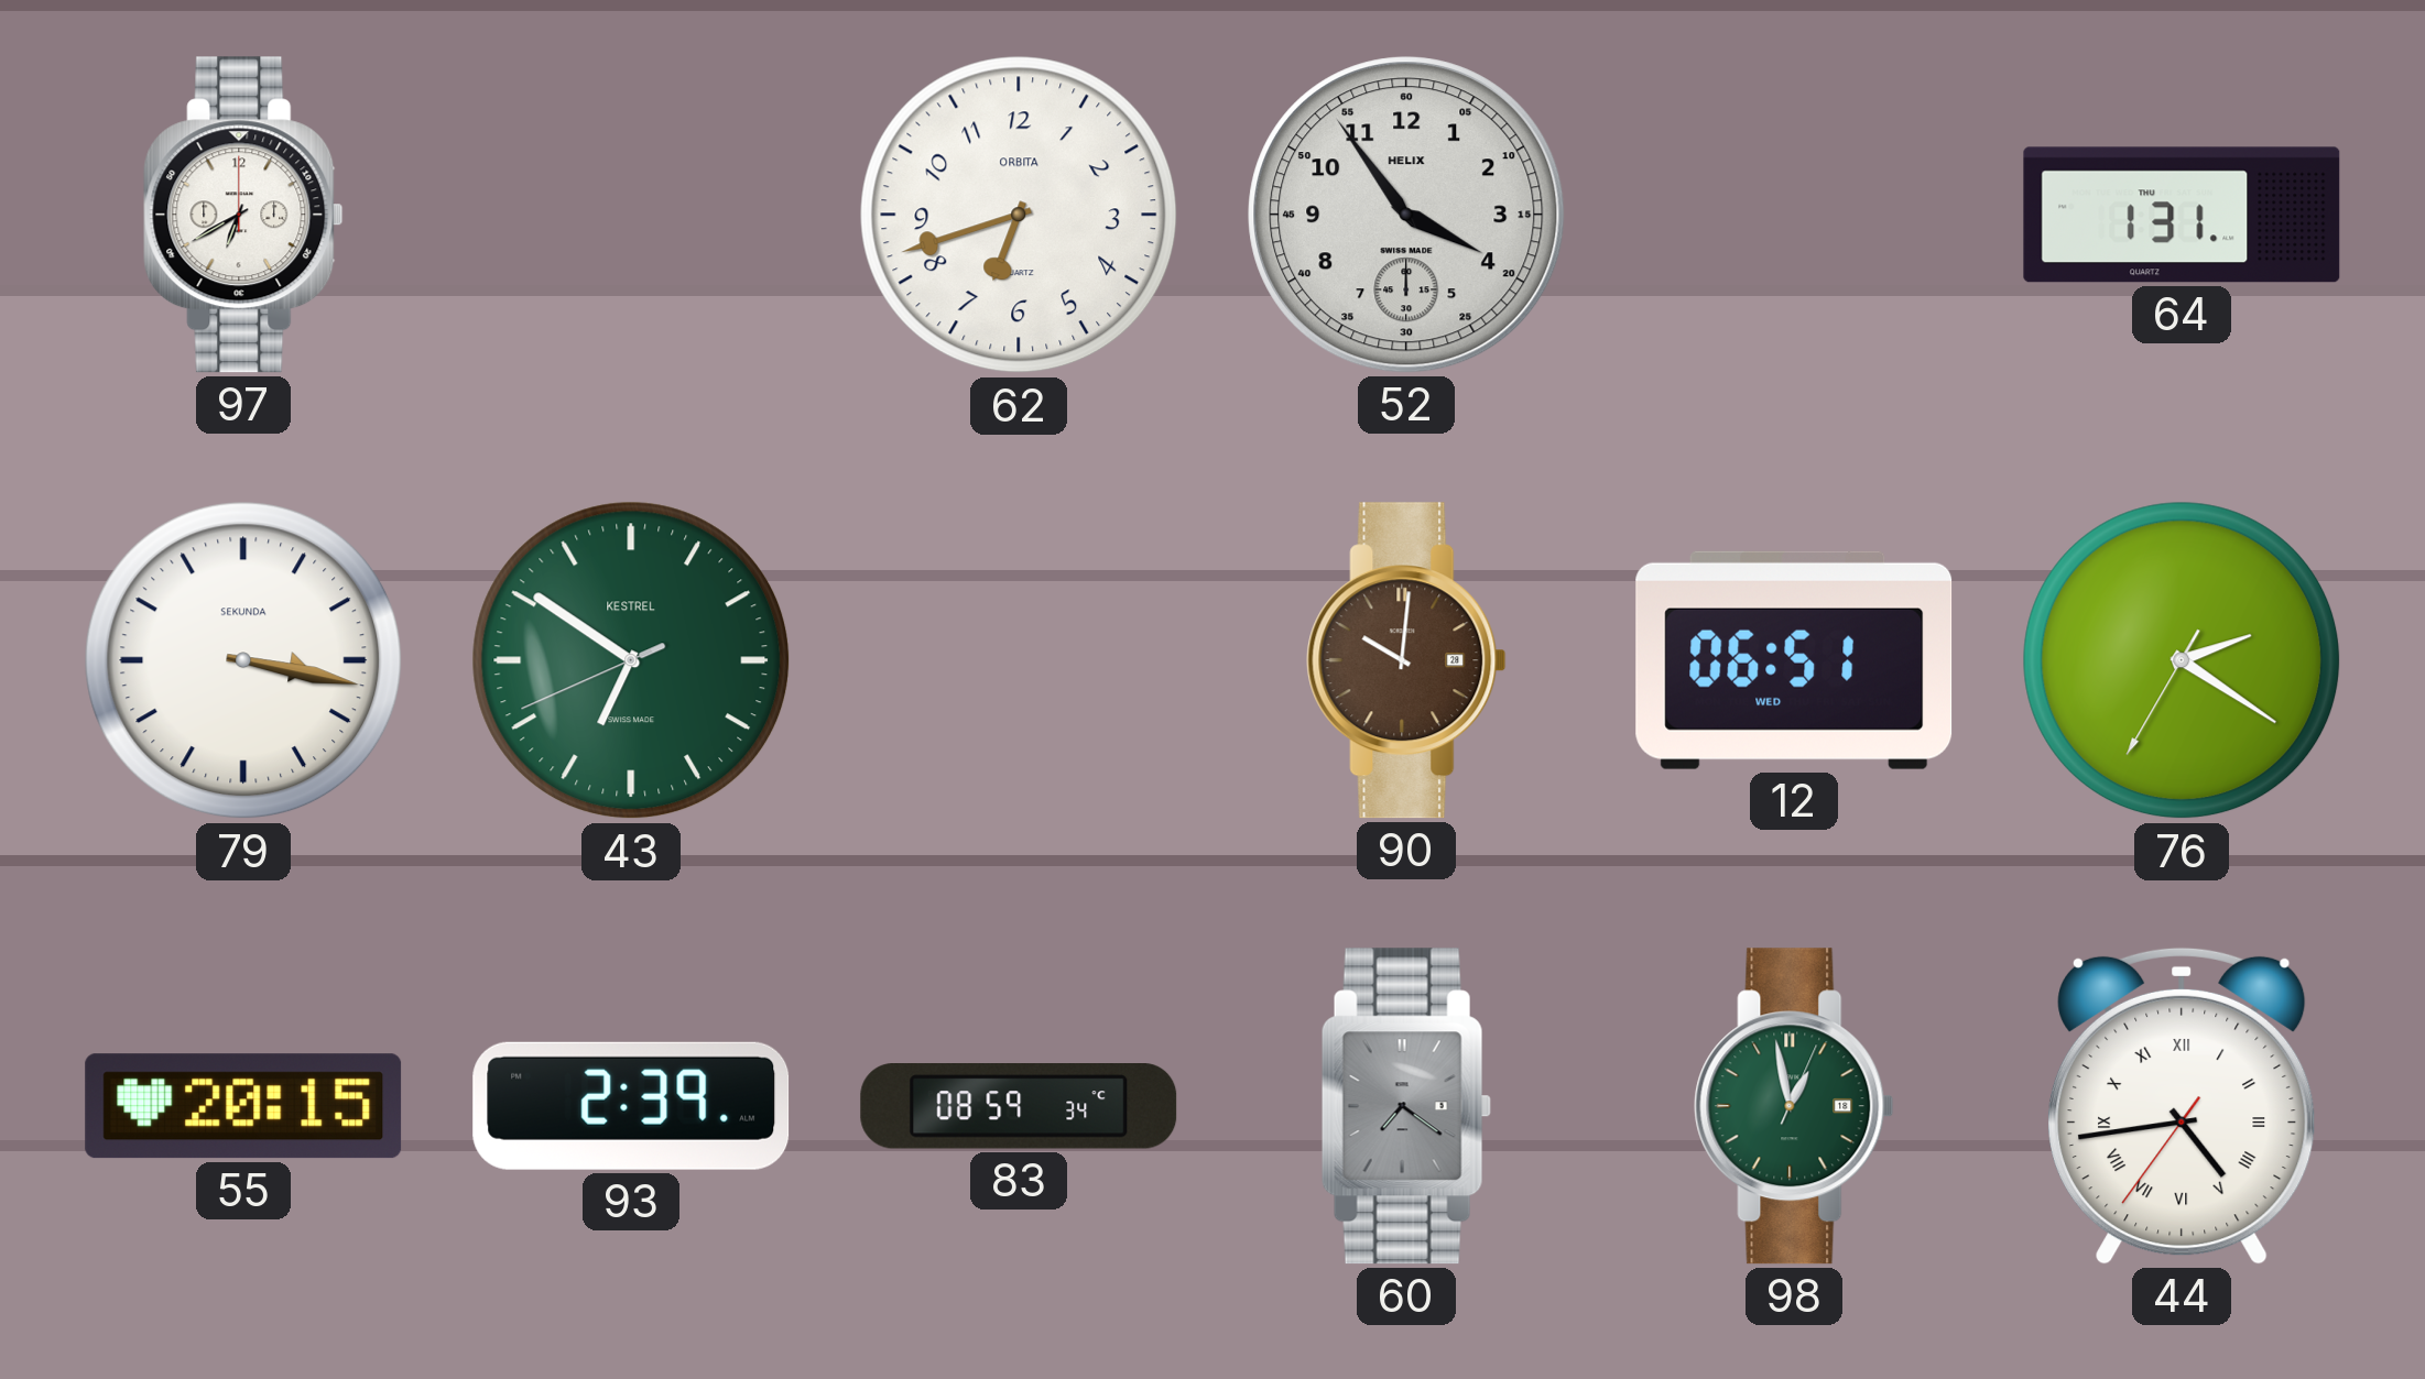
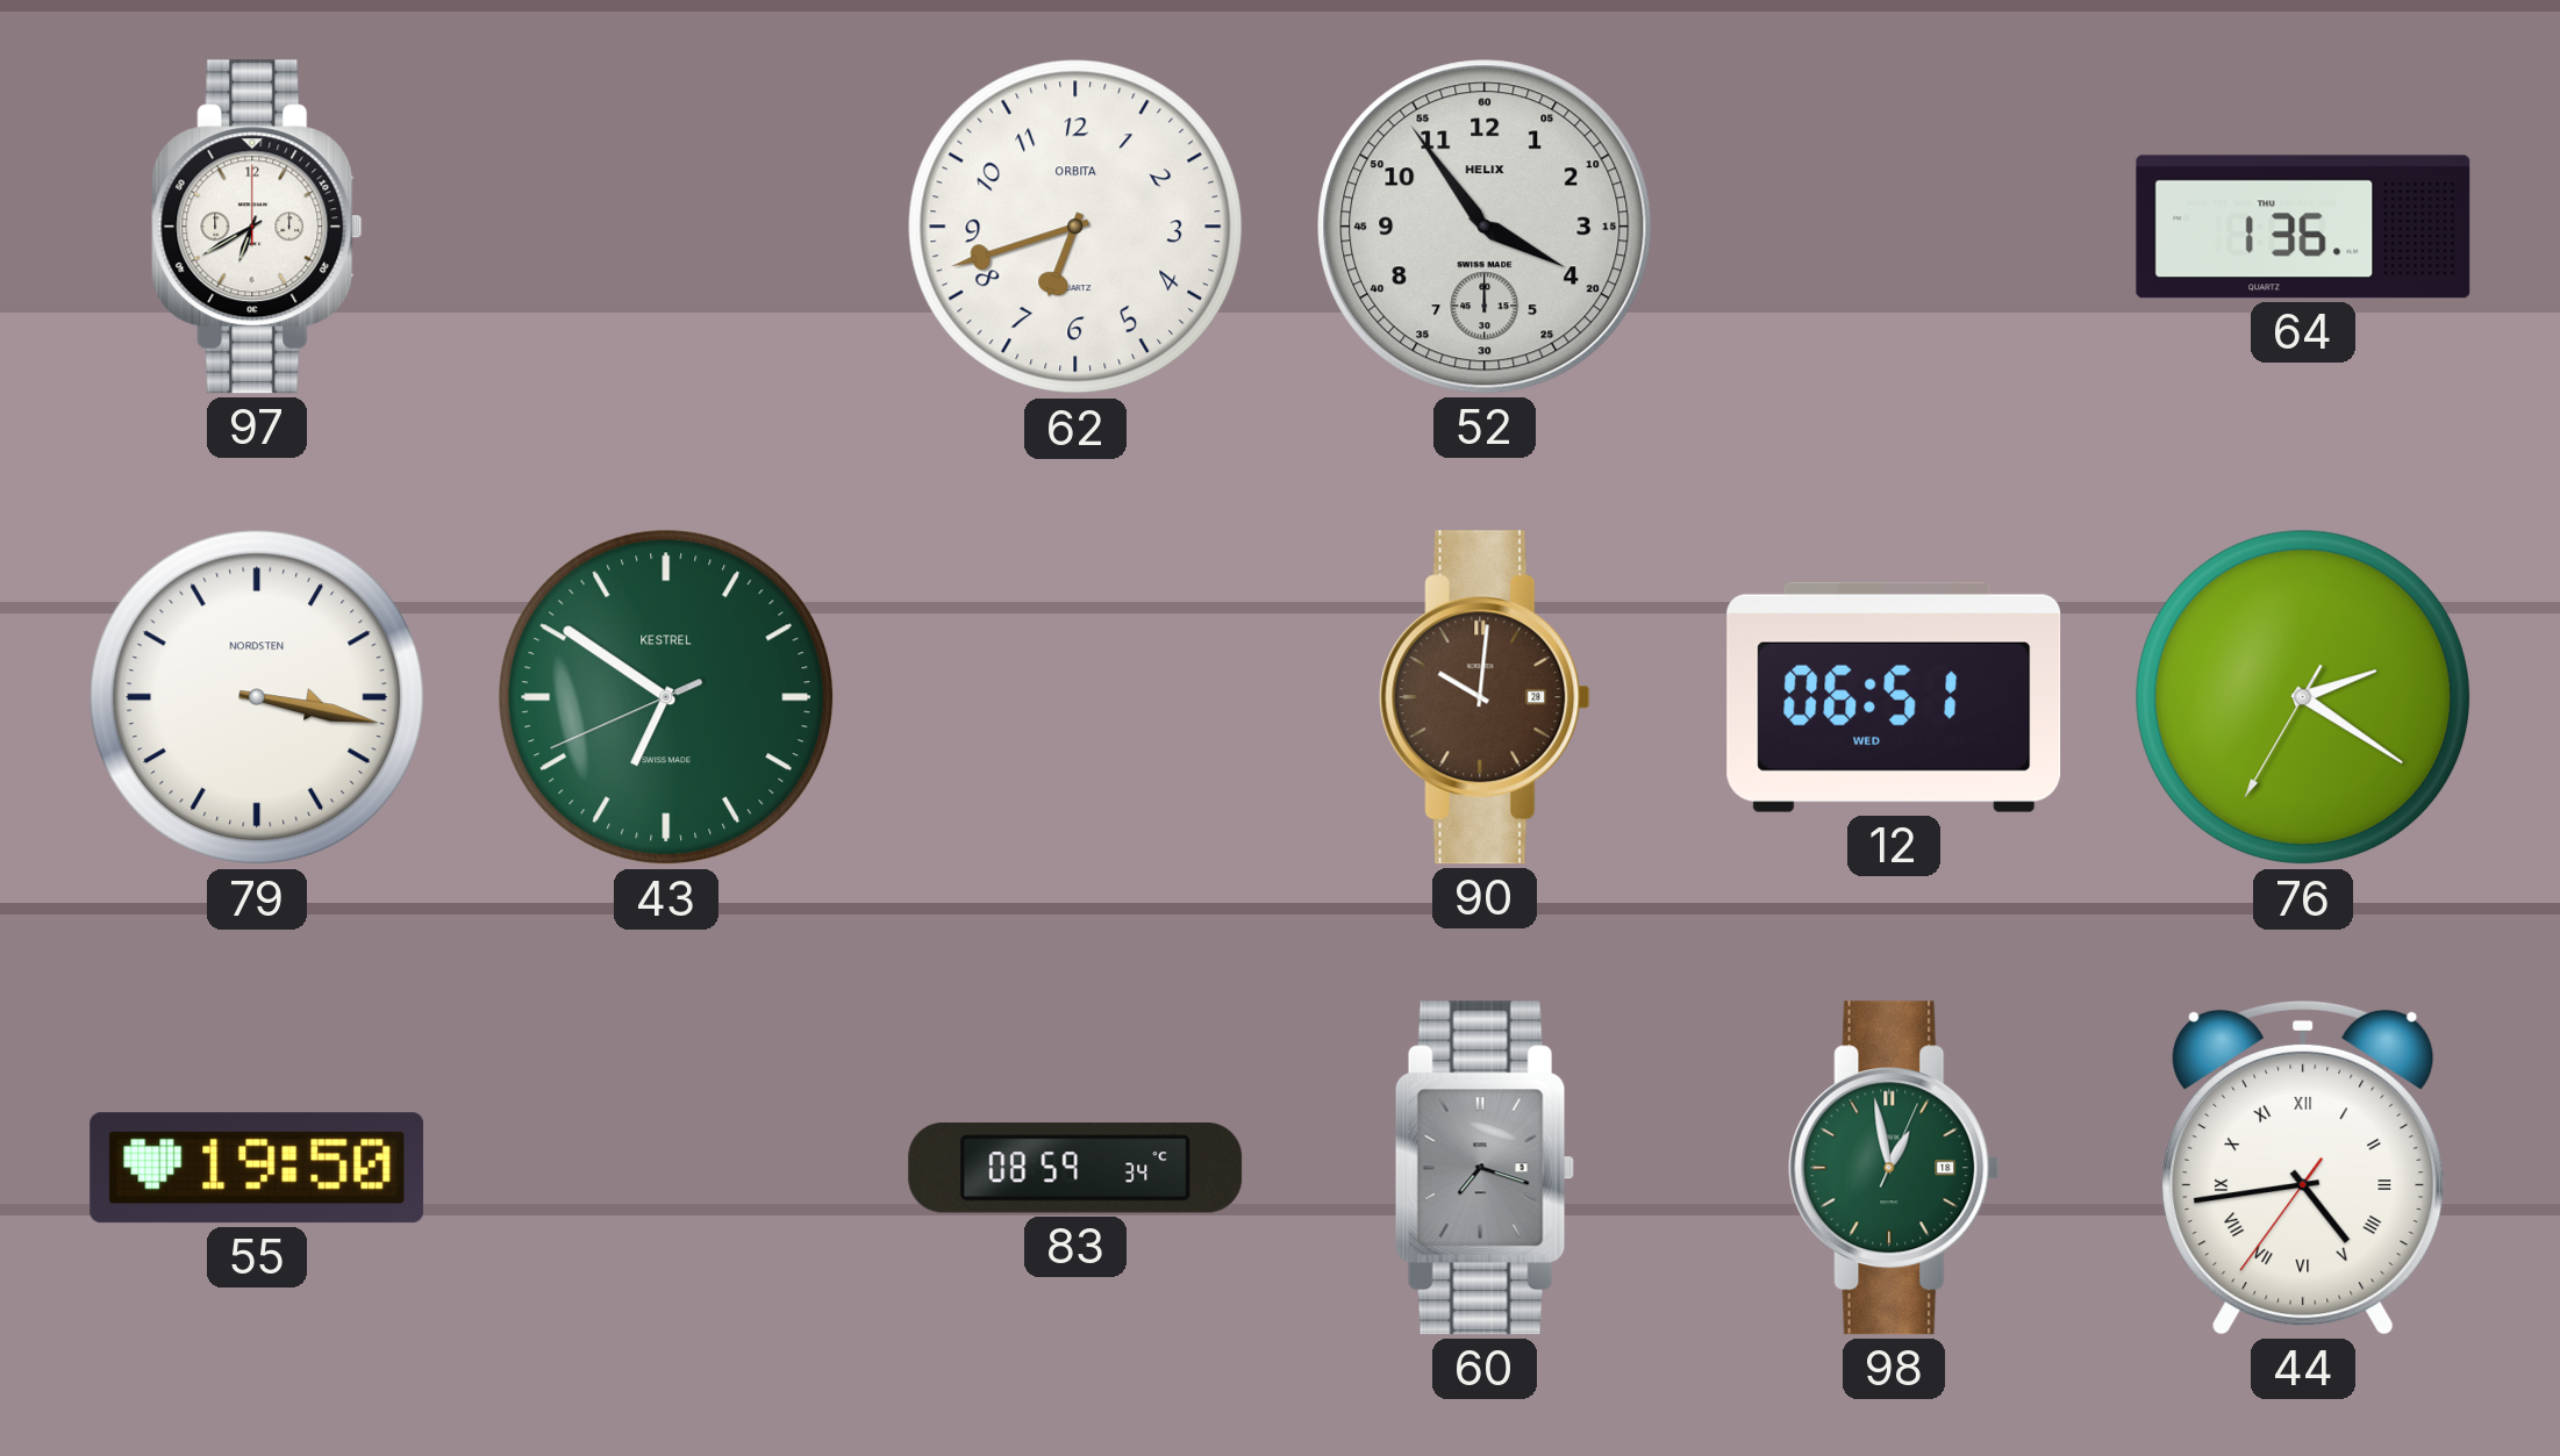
64: 1:31 -> 1:36 (2303, 227)
79 brand: SEKUNDA -> NORDSTEN (257, 697)
55: 20:15 -> 19:50 (257, 1168)
93: 2:39 -> none (631, 1106)
60: 7:21 -> 7:18 (1485, 1168)
